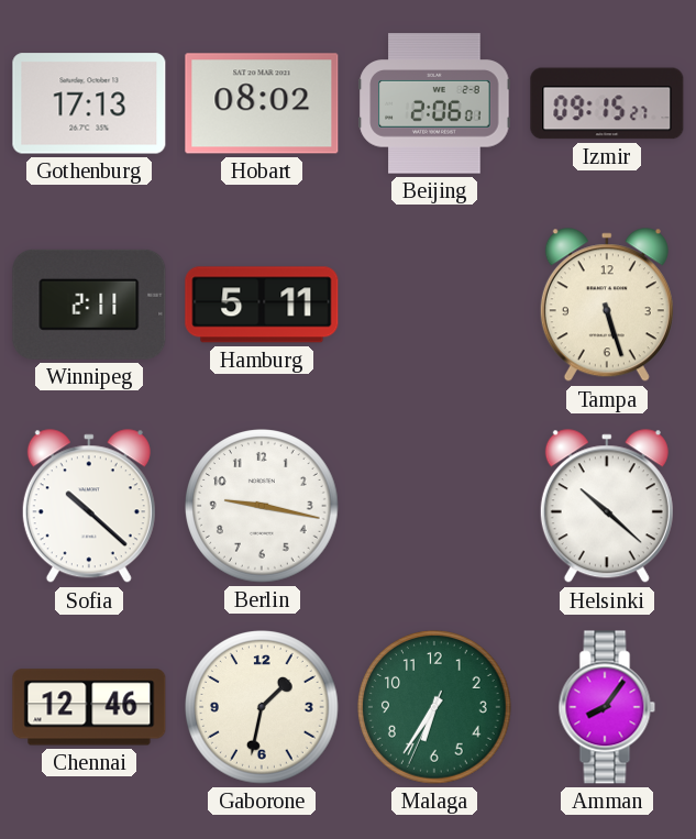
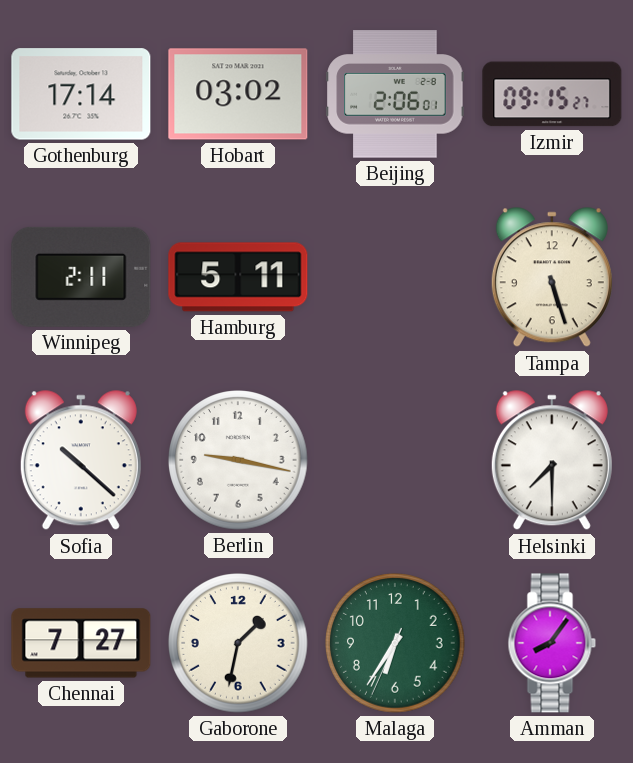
Gothenburg: 17:13 -> 17:14 (81, 94)
Hobart: 08:02 -> 03:02 (238, 94)
Helsinki: 10:22 -> 7:30 (552, 461)
Chennai: 12:46 -> 7:27 (81, 643)
